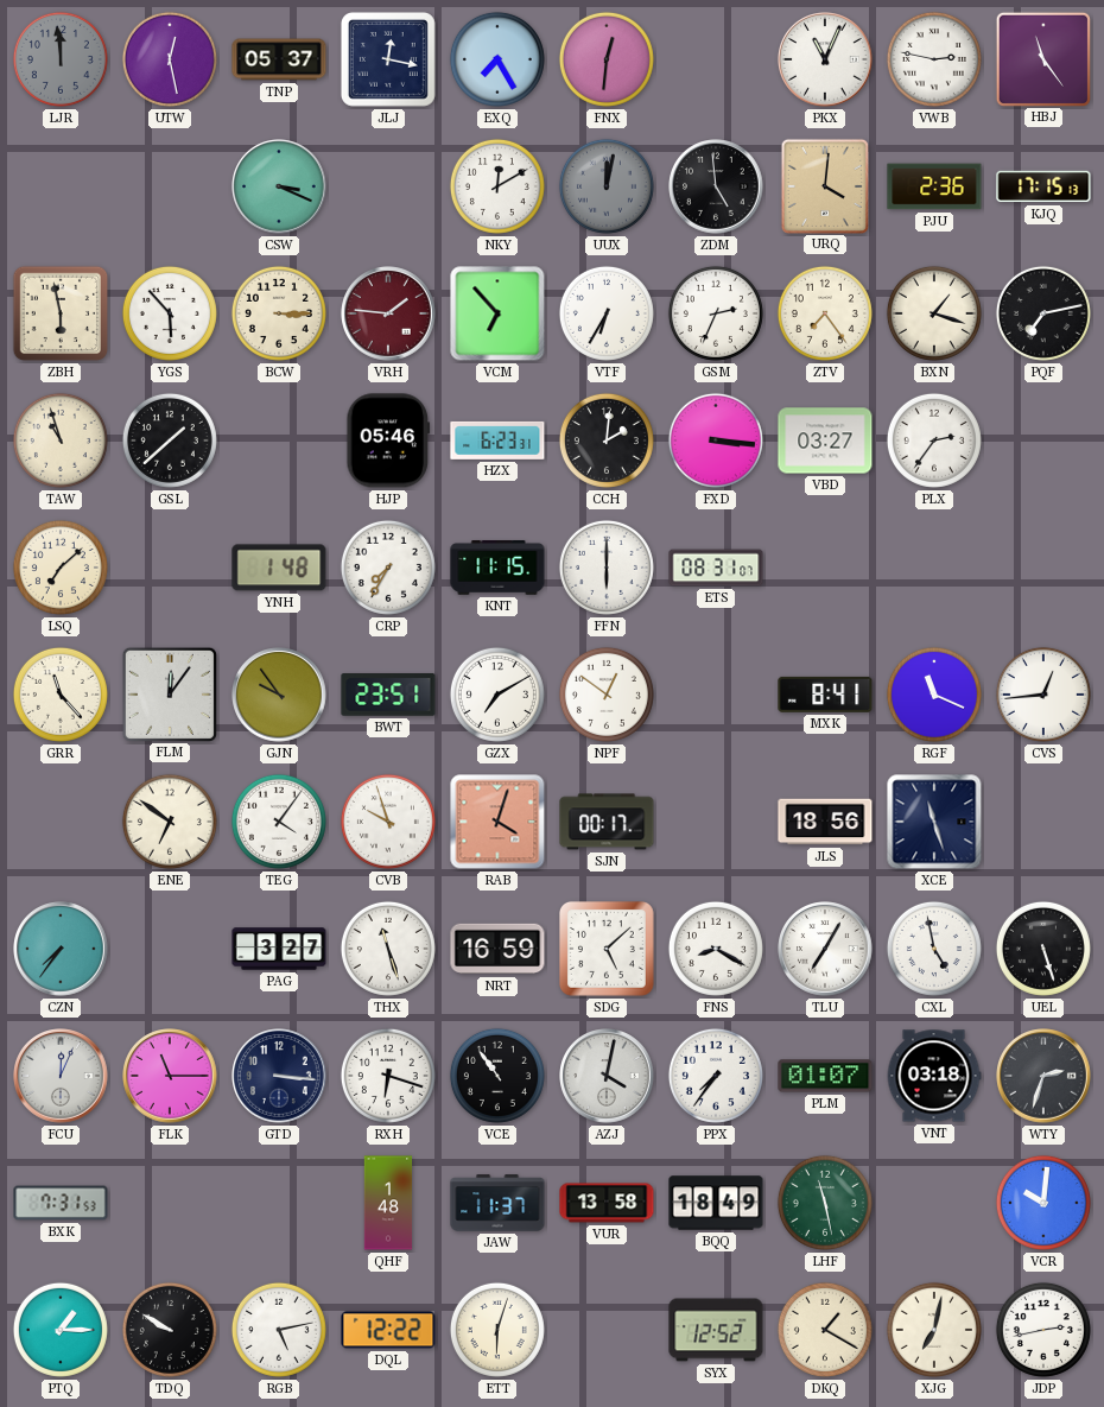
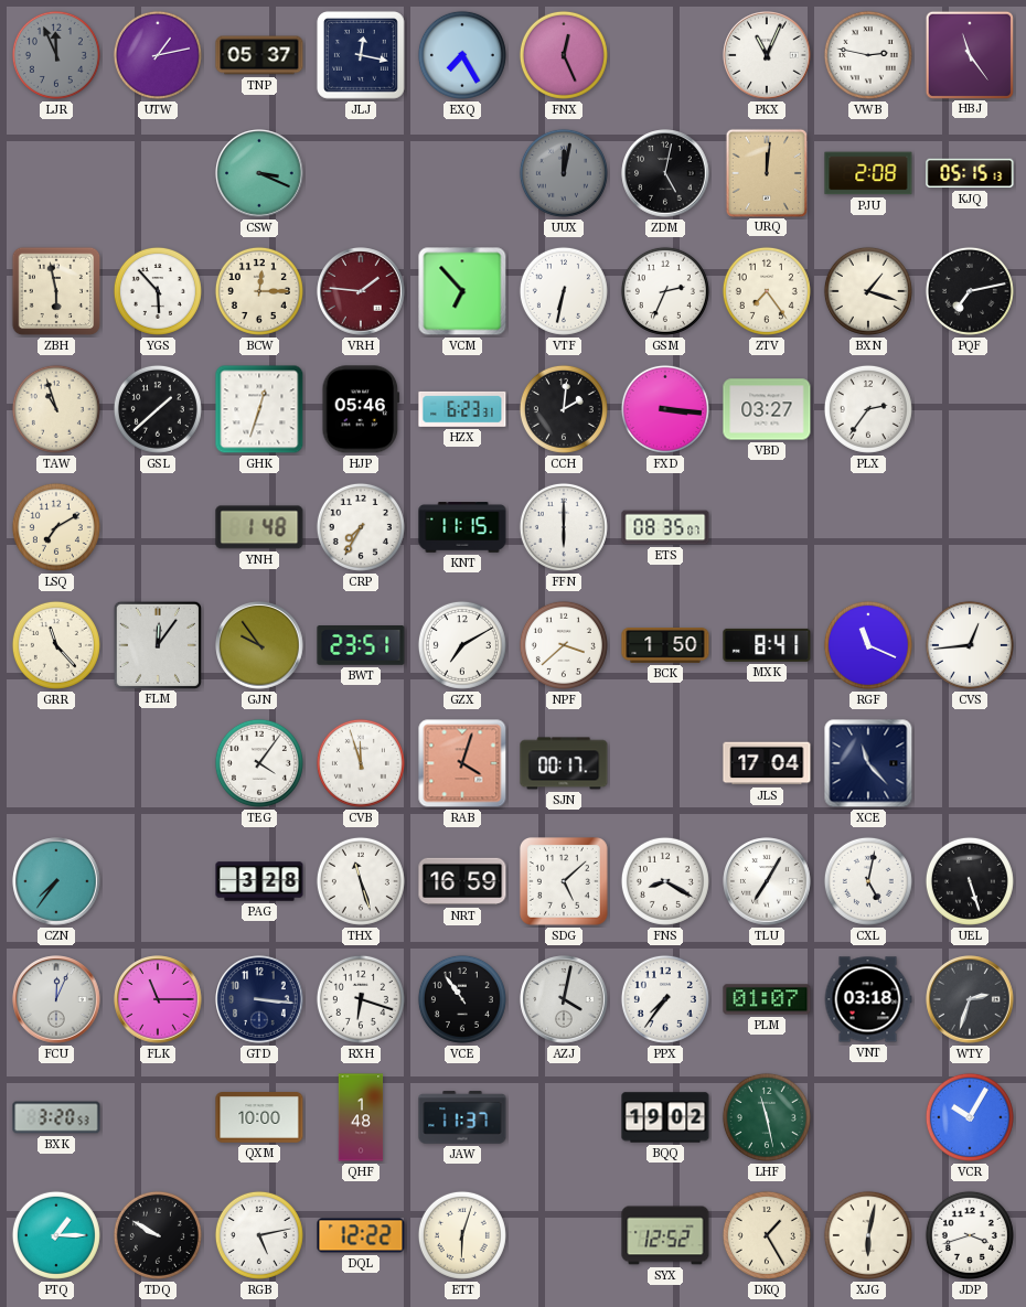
LJR: 11:59 -> 11:56 (56, 55)
UTW: 12:28 -> 1:13 (158, 55)
FNX: 12:31 -> 12:26 (564, 55)
NKY: 12:10 -> none (497, 186)
ZDM: 4:59 -> 5:02 (665, 173)
URQ: 4:01 -> 12:01 (767, 172)
PJU: 2:36 -> 2:08 (868, 173)
KJQ: 17:15 -> 05:15 (970, 173)
BCW: 3:15 -> 12:15 (259, 291)
VTF: 6:35 -> 6:32 (564, 291)
GHK: none -> 12:33 (259, 409)
LSQ: 7:08 -> 7:10 (56, 527)
ETS: 08:31 -> 08:35 (665, 527)
NPF: 12:51 -> 3:38 (564, 645)
BCK: none -> 1:50 (665, 645)
ENE: 6:51 -> none (170, 822)
CVB: 9:57 -> 11:57 (361, 763)
JLS: 18:56 -> 17:04 (767, 763)
XCE: 11:27 -> 11:23 (868, 763)
PAG: 3:27 -> 3:28 (259, 881)
CXL: 4:58 -> 5:02 (868, 881)
BXK: 7:31 -> 3:20 (56, 1117)
QXM: none -> 10:00 (259, 1118)
VUR: 13:58 -> none (607, 1203)
BQQ: 18:49 -> 19:02 (665, 1117)
VCR: 10:01 -> 10:05 (970, 1117)
DKQ: 1:20 -> 1:25 (767, 1235)
XJG: 7:02 -> 6:02 (868, 1235)
JDP: 2:43 -> 3:42 (970, 1235)
